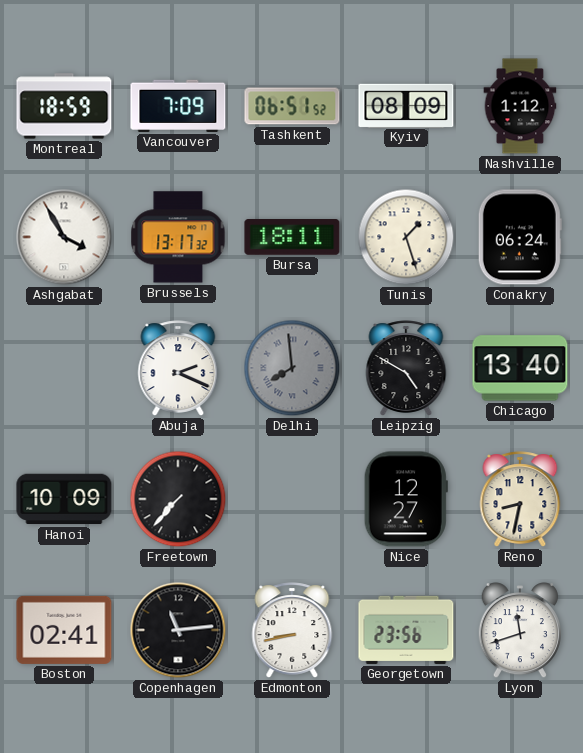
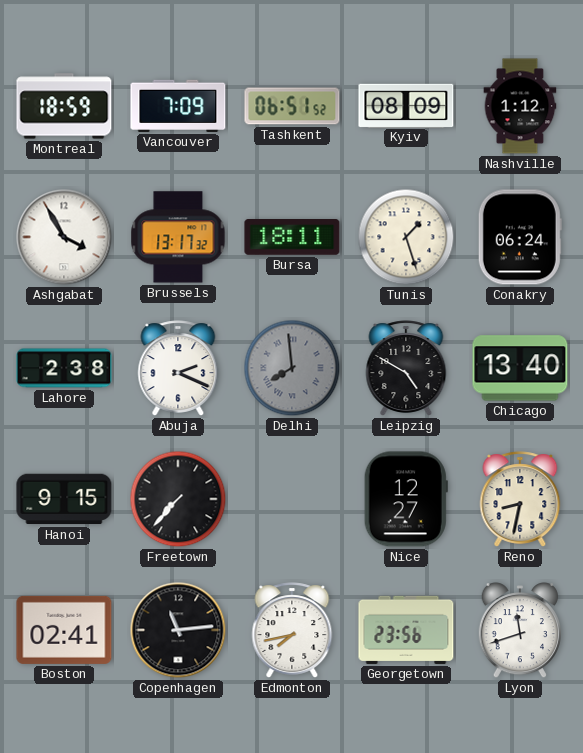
Lahore: none -> 2:38 (64, 368)
Hanoi: 10:09 -> 9:15 (64, 499)
Edmonton: 8:43 -> 7:43 (292, 630)
